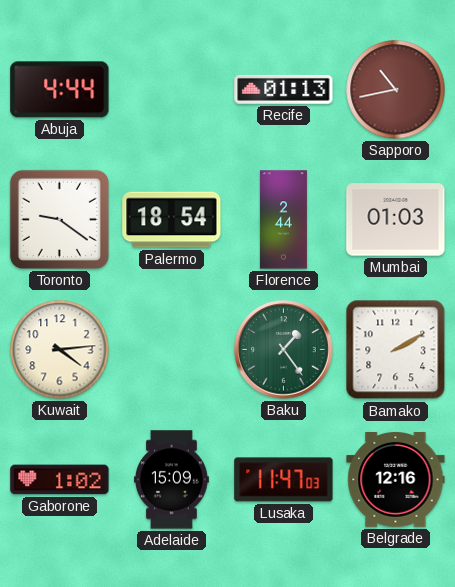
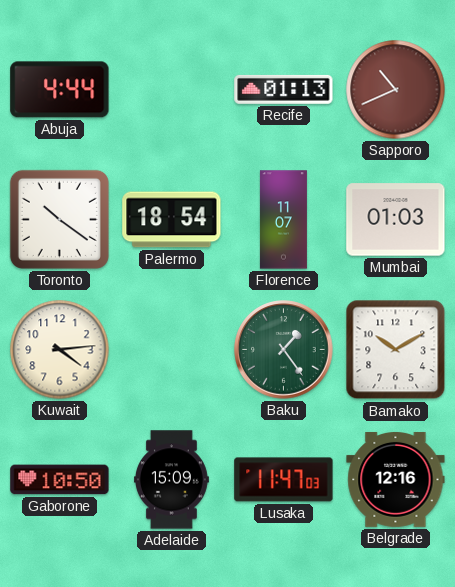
Sapporo: 10:43 -> 10:41 (396, 90)
Toronto: 9:21 -> 10:21 (59, 219)
Florence: 2:44 -> 11:07 (283, 220)
Bamako: 2:10 -> 10:10 (396, 350)
Gaborone: 1:02 -> 10:50 (60, 480)
